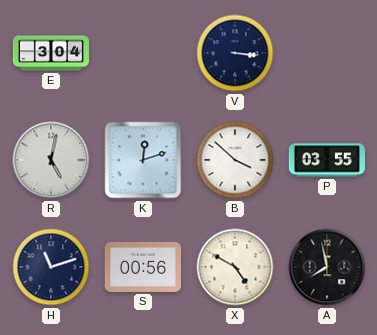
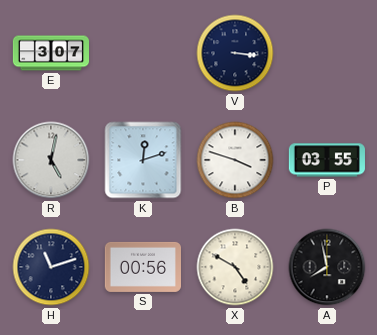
E: 3:04 -> 3:07 (50, 53)
B: 3:52 -> 3:48 (235, 160)
